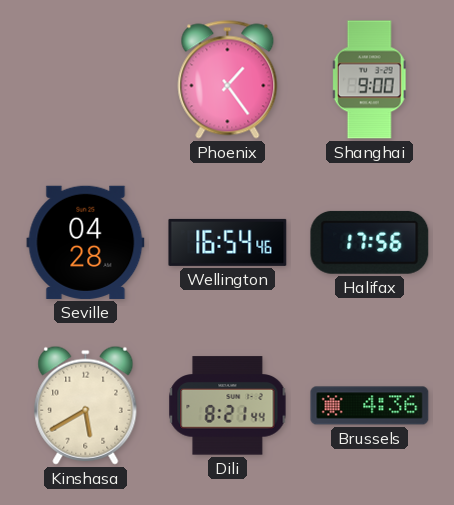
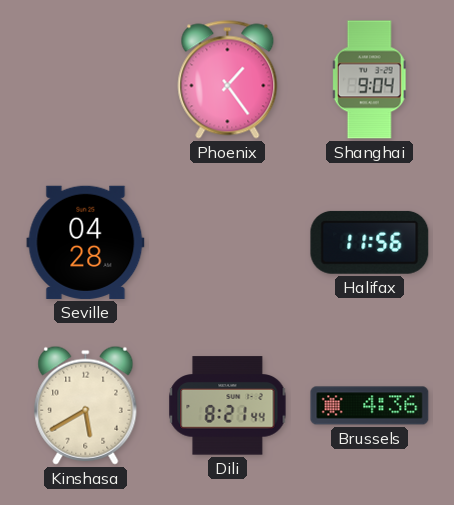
Shanghai: 9:00 -> 9:04 (369, 80)
Wellington: 16:54 -> none (228, 242)
Halifax: 17:56 -> 11:56 (370, 242)
